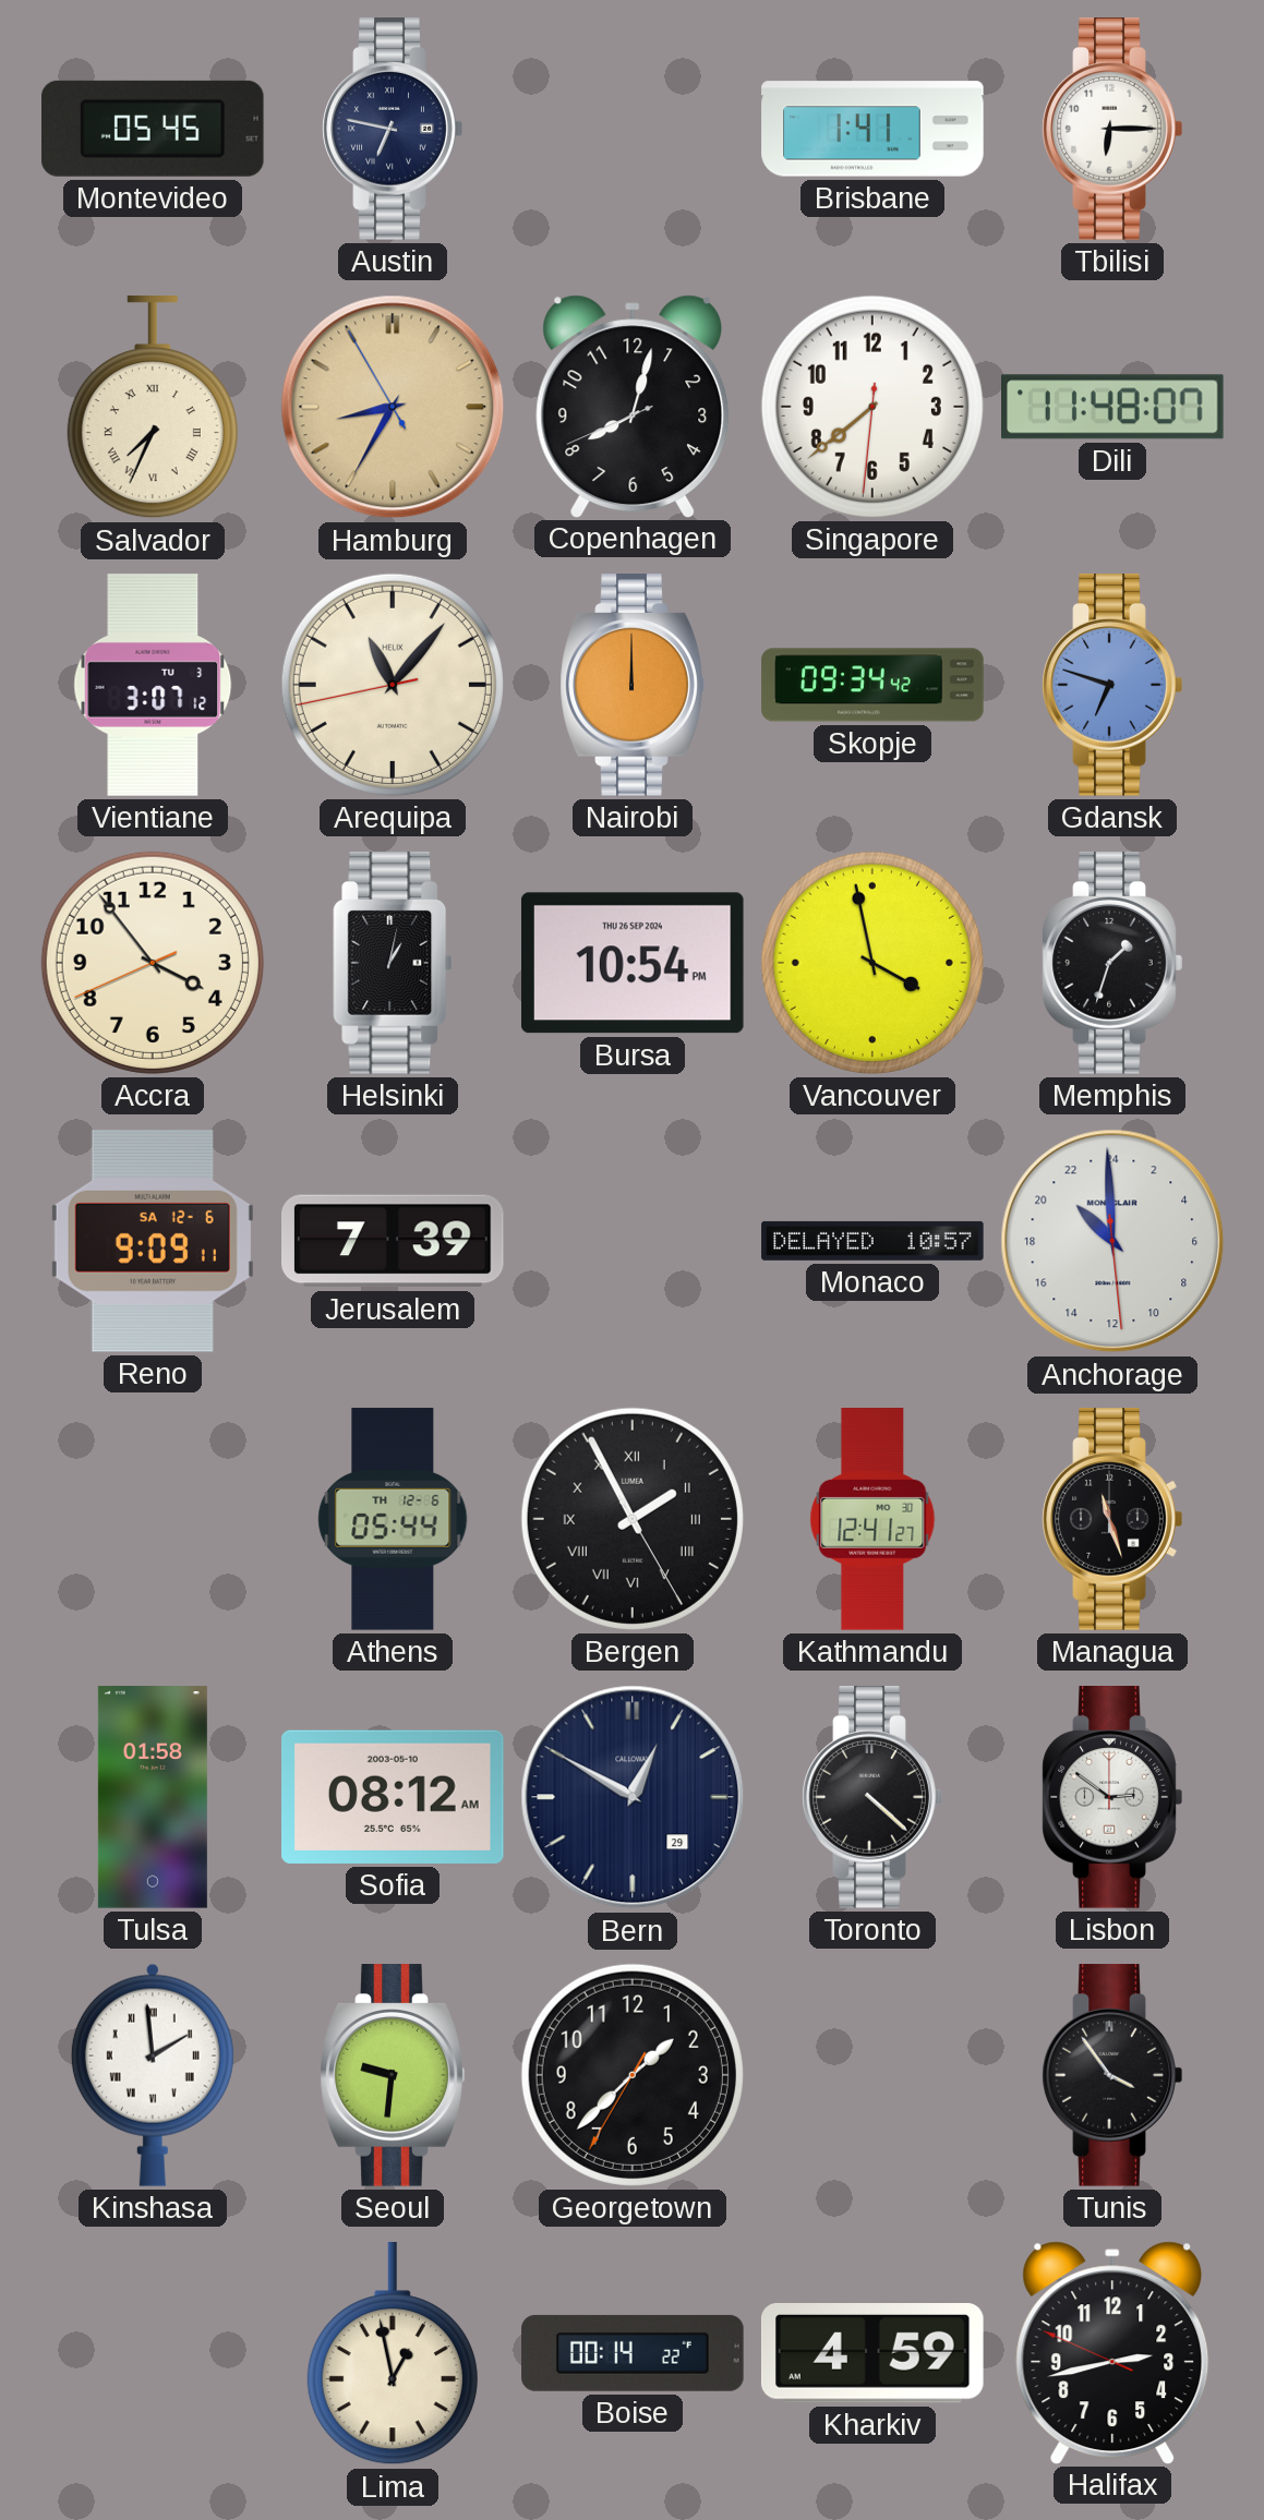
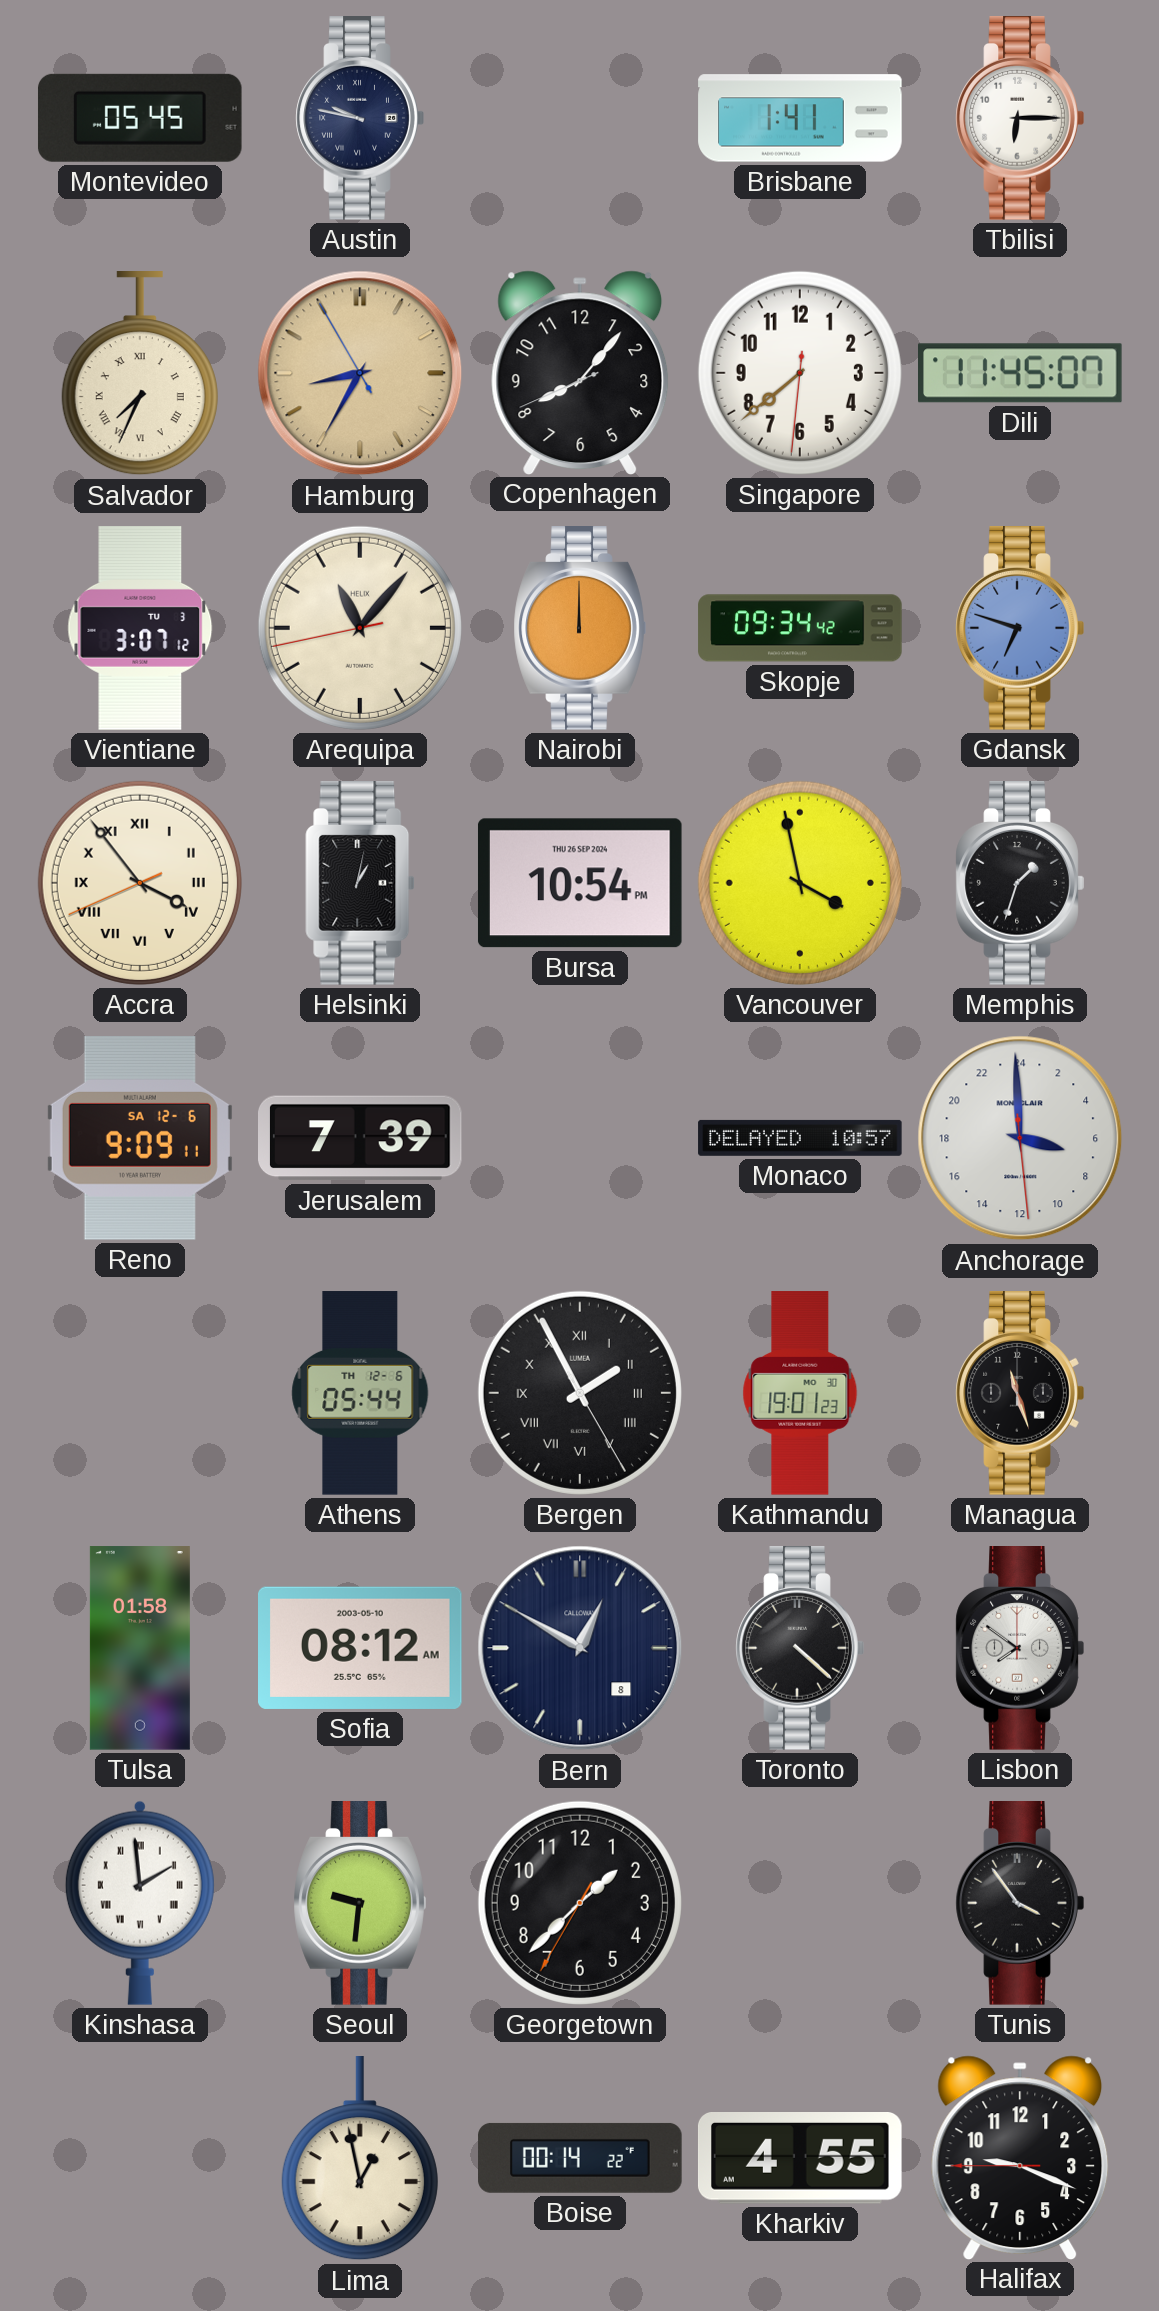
Austin: 6:47 -> 9:47 (360, 118)
Copenhagen: 8:02 -> 8:06 (580, 372)
Dili: 11:48 -> 11:45 (1021, 373)
Accra numerals: Arabic -> Roman (140, 883)
Anchorage: 20:59 -> 6:59 (1020, 1138)
Kathmandu: 12:41 -> 19:01 (800, 1393)
Bern date: 29 -> 8 (580, 1648)
Lisbon: 2:51 -> 7:51 (1020, 1648)
Kharkiv: 4:59 -> 4:55 (800, 2159)
Halifax: 2:42 -> 9:18 (1020, 2157)
